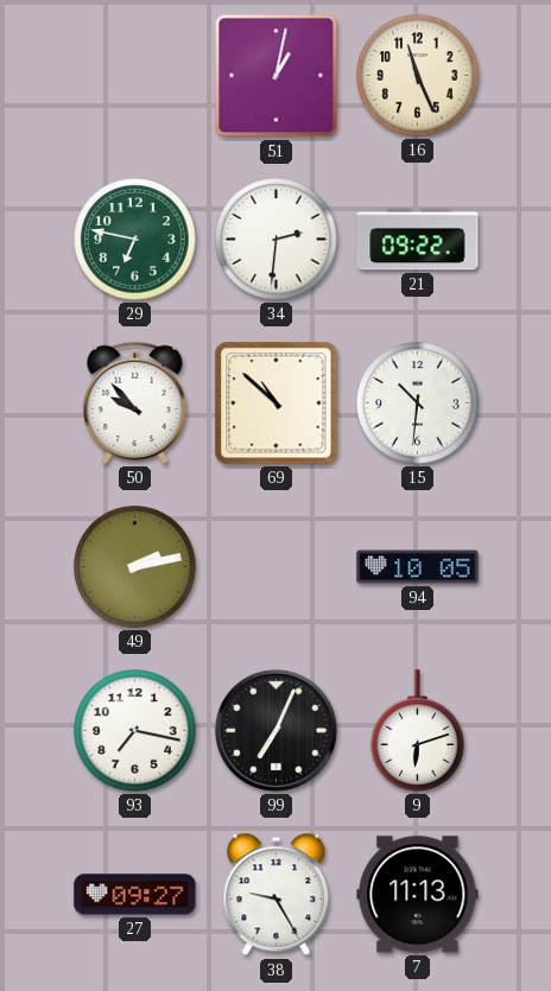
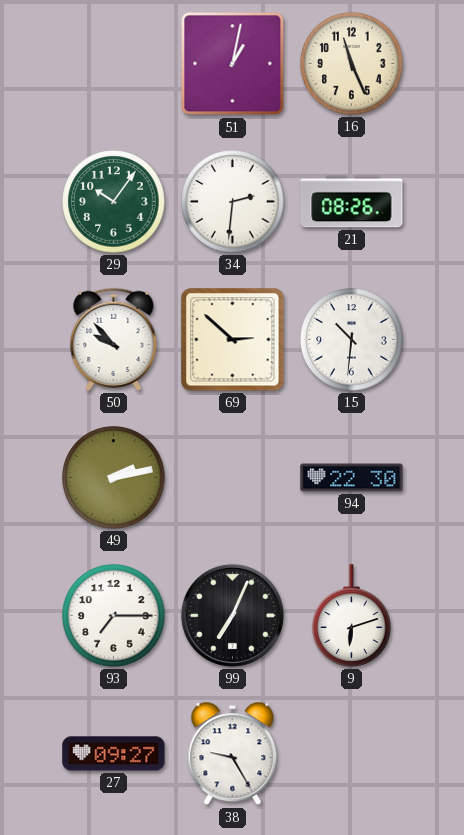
29: 6:47 -> 10:06 (114, 202)
21: 09:22 -> 08:26 (352, 202)
69: 10:52 -> 2:52 (233, 340)
94: 10:05 -> 22:30 (352, 478)
93: 7:17 -> 7:15 (114, 616)
7: 11:13 -> none (418, 895)
